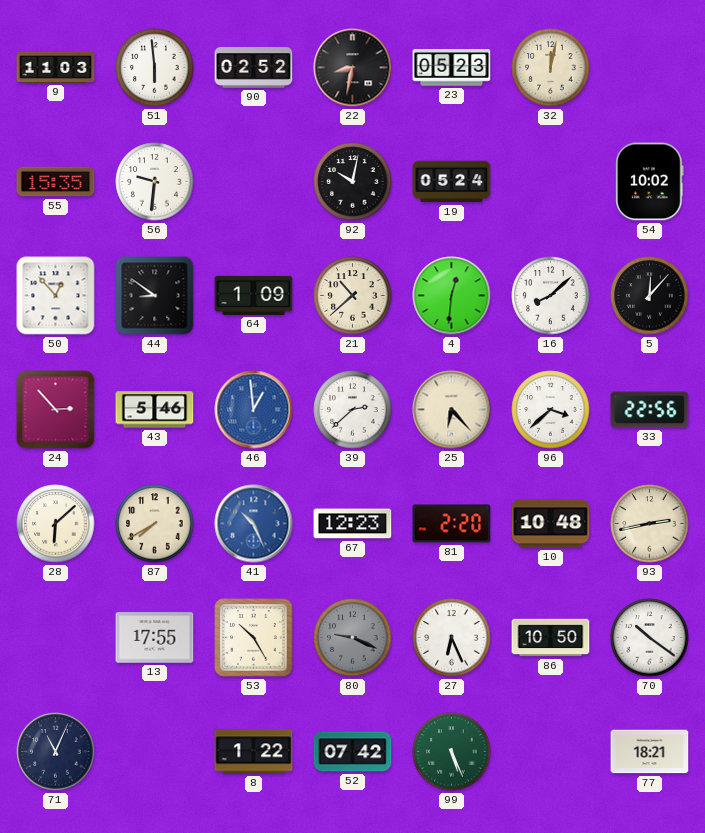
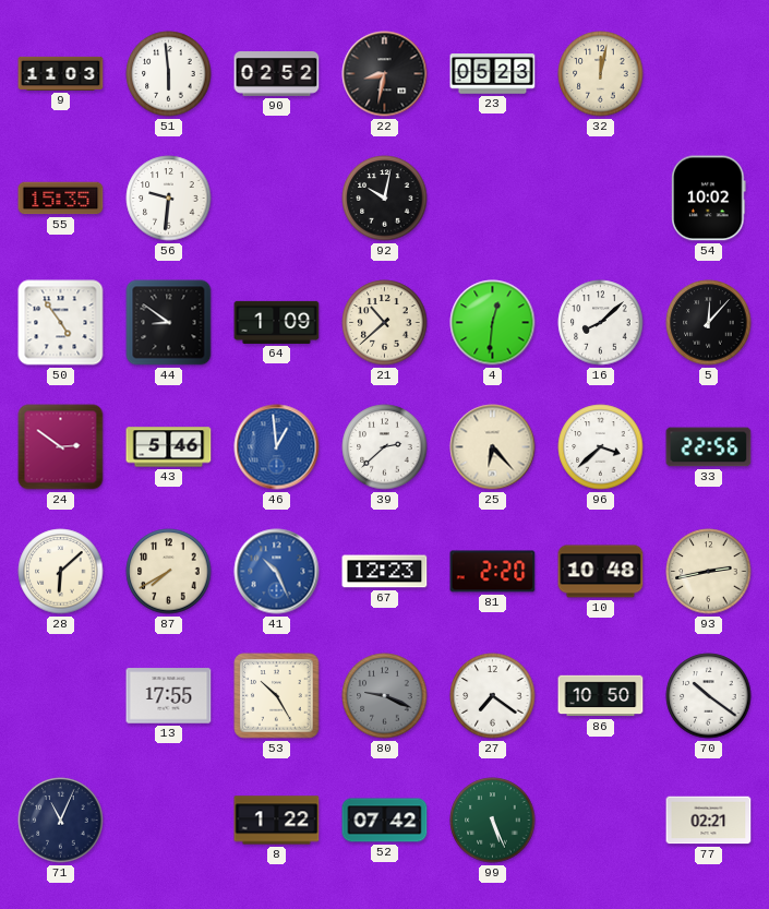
19: 05:24 -> none (452, 182)
50: 12:53 -> 4:54 (61, 323)
24: 2:53 -> 2:51 (61, 447)
27: 6:26 -> 7:21 (493, 696)
77: 18:21 -> 02:21 (709, 821)
